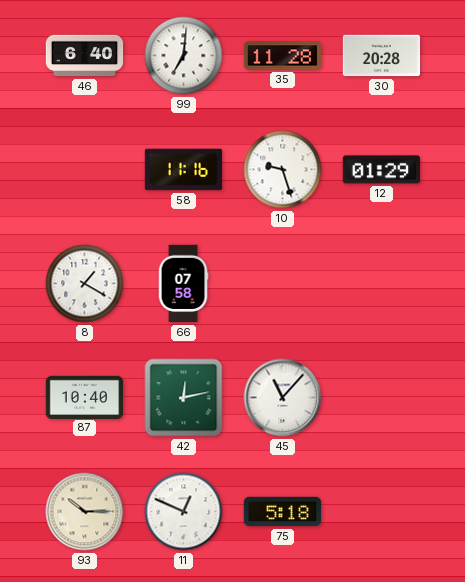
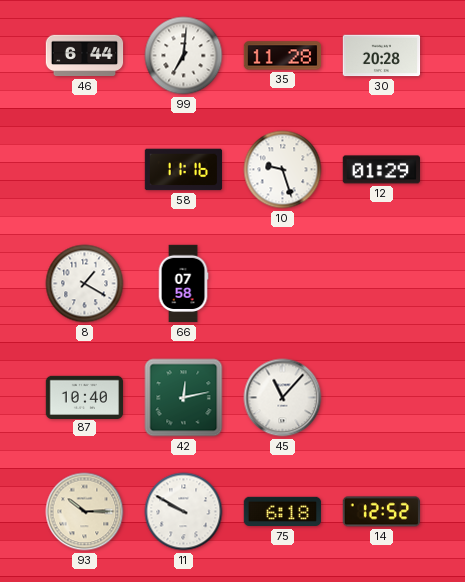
46: 6:40 -> 6:44 (85, 56)
11: 12:49 -> 9:50 (184, 512)
75: 5:18 -> 6:18 (283, 512)
14: none -> 12:52 (382, 512)
